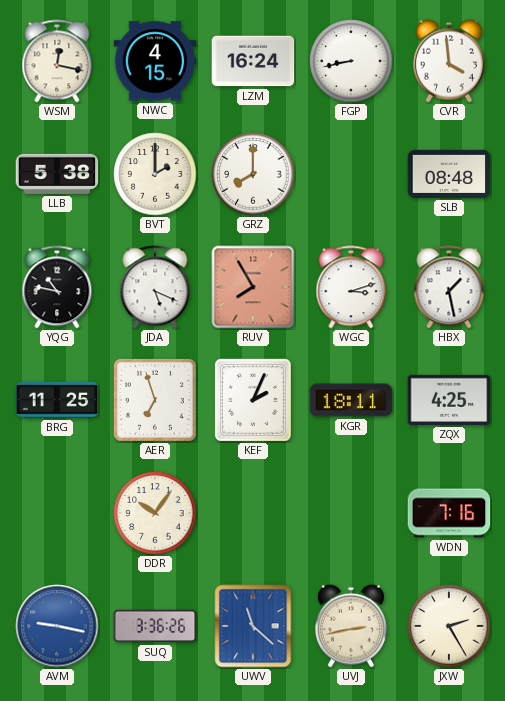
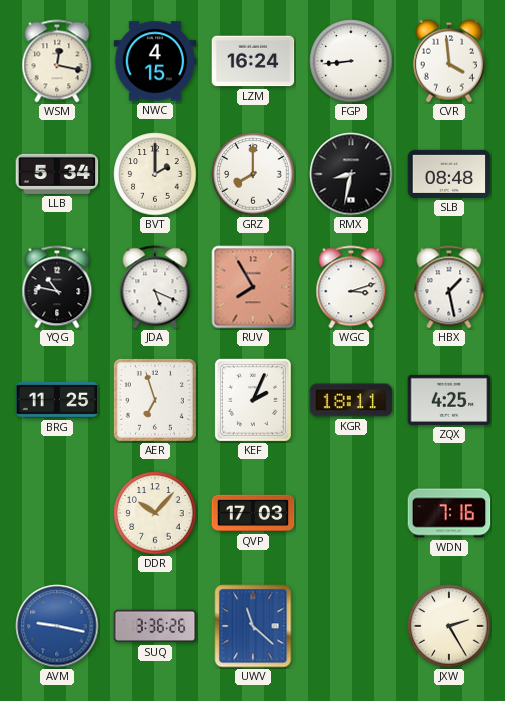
FGP: 8:43 -> 8:44 (351, 61)
LLB: 5:38 -> 5:34 (57, 174)
RMX: none -> 8:32 (351, 174)
DDR: 10:06 -> 10:07 (155, 513)
QVP: none -> 17:03 (253, 513)
UVJ: 2:43 -> none (351, 626)
